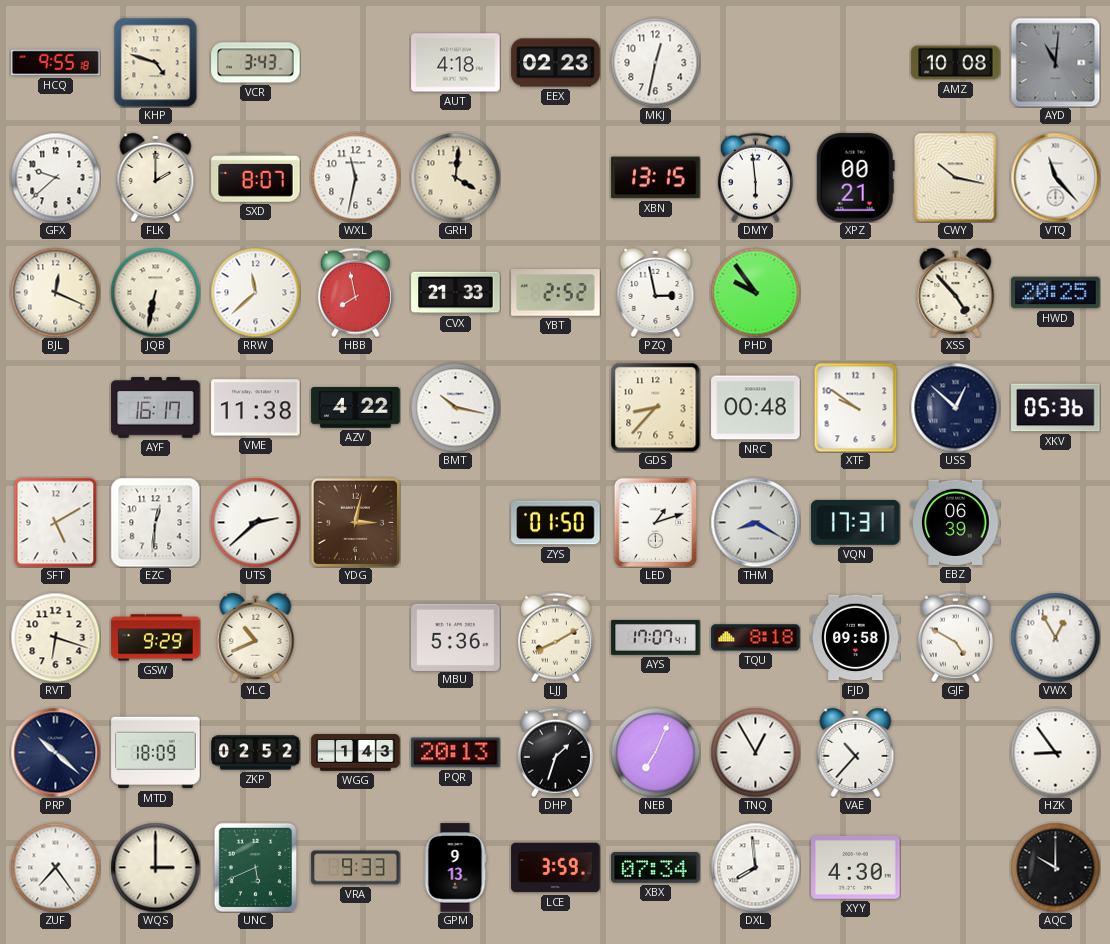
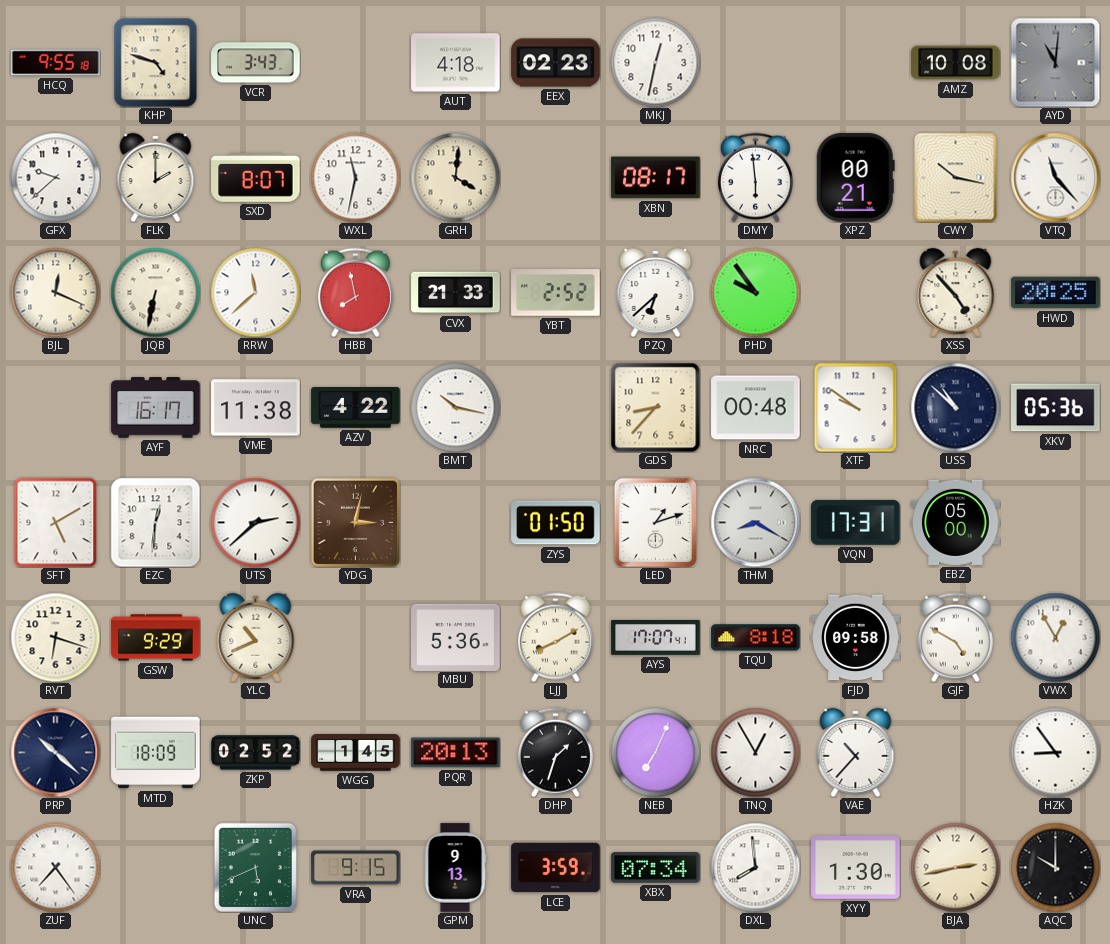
XBN: 13:15 -> 08:17 (656, 178)
PZQ: 2:58 -> 6:38 (656, 292)
USS: 12:52 -> 10:52 (955, 407)
EBZ: 06:39 -> 05:00 (956, 522)
WGG: 1:43 -> 1:45 (356, 753)
WQS: 3:00 -> none (155, 867)
VRA: 9:33 -> 9:15 (356, 868)
XYY: 4:30 -> 1:30 (856, 868)
BJA: none -> 2:43 (955, 867)
